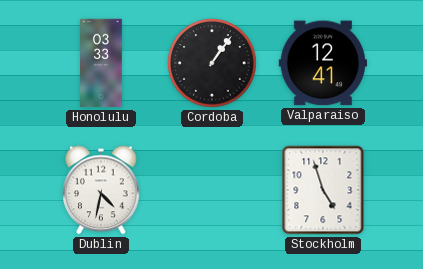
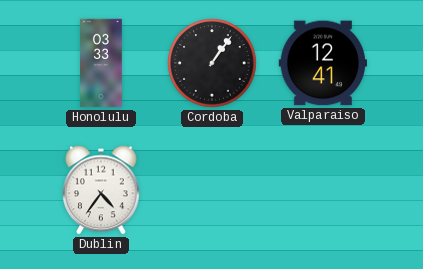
Dublin: 4:32 -> 4:36 (101, 190)
Stockholm: 4:57 -> none (323, 190)
